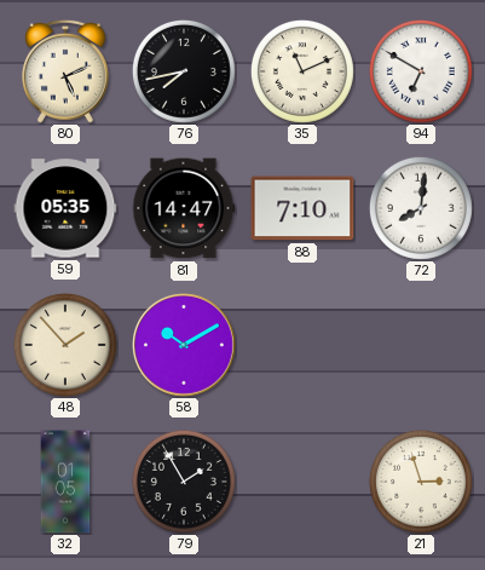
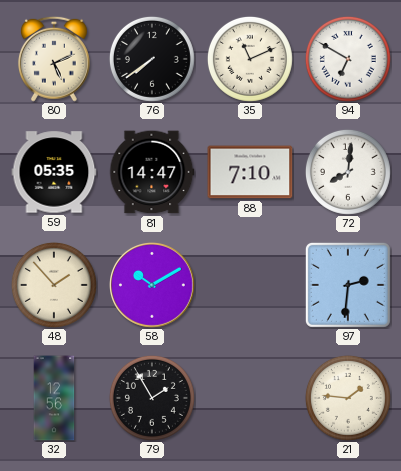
76: 7:43 -> 7:39 (152, 59)
97: none -> 2:31 (348, 285)
32: 01:05 -> 12:56 (54, 398)
21: 2:57 -> 1:46 (348, 398)
